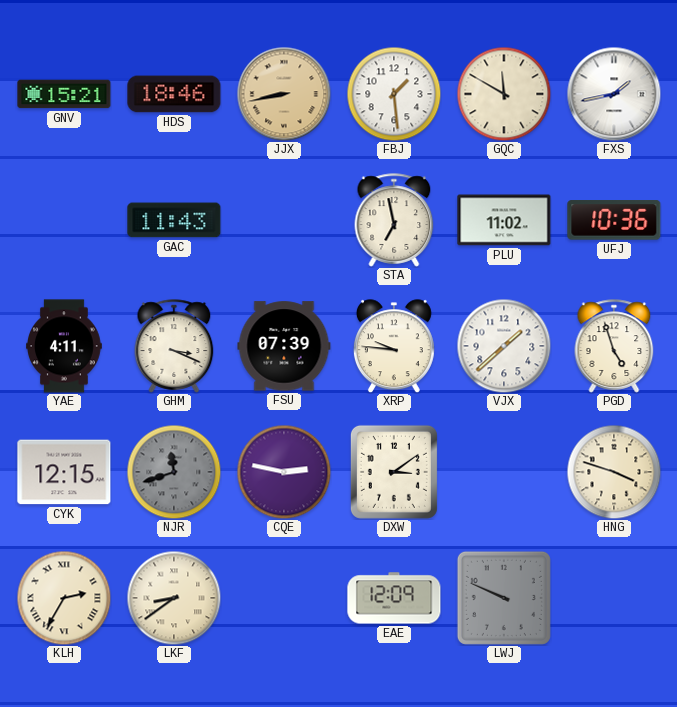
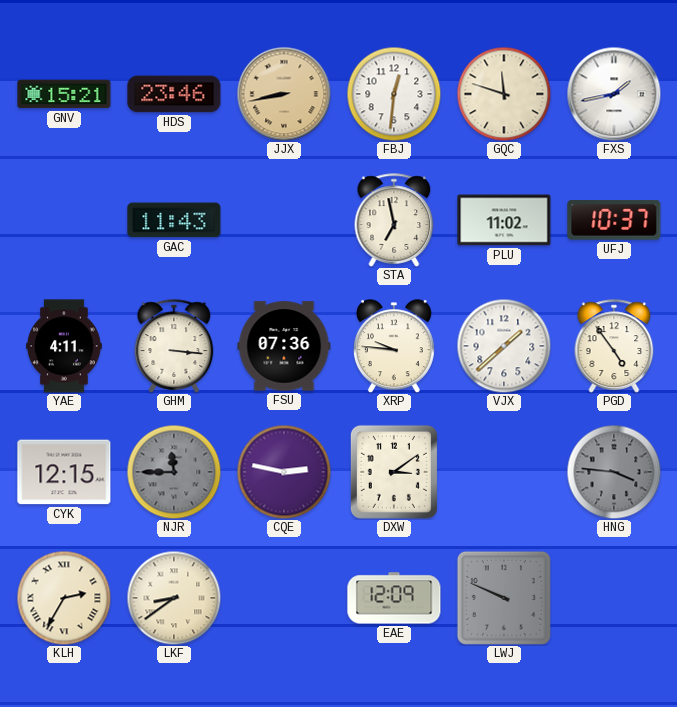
HDS: 18:46 -> 23:46 (174, 94)
FBJ: 1:29 -> 12:31 (394, 94)
GQC: 11:50 -> 11:48 (504, 94)
UFJ: 10:36 -> 10:37 (614, 221)
GHM: 3:19 -> 3:16 (174, 346)
FSU: 07:39 -> 07:36 (284, 346)
PGD: 4:57 -> 4:54 (614, 346)
NJR: 11:42 -> 11:45 (174, 472)
HNG: 3:48 -> 3:46 (614, 472)
HNG dial: cream -> grey (614, 472)
